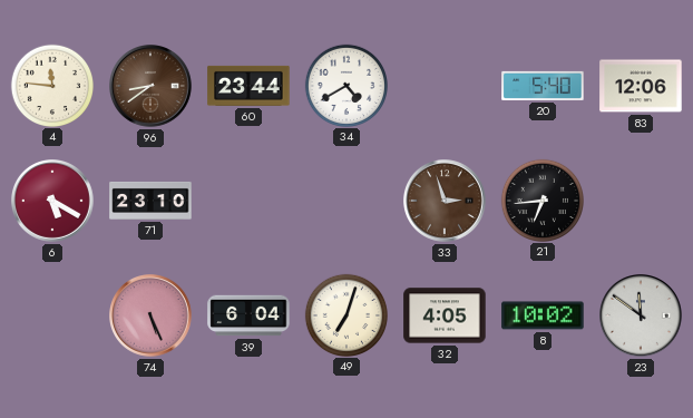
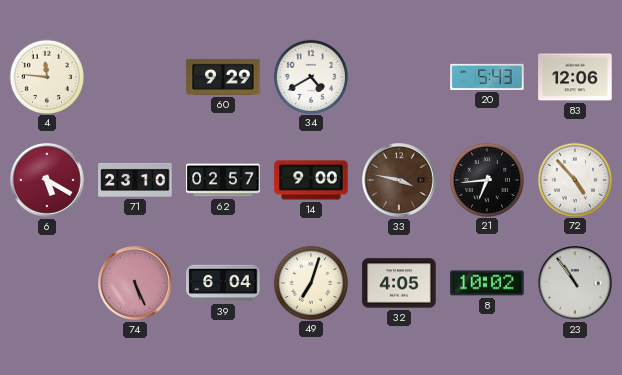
96: 8:39 -> none (152, 87)
60: 23:44 -> 9:29 (223, 77)
20: 5:40 -> 5:43 (487, 77)
62: none -> 02:57 (223, 180)
14: none -> 9:00 (311, 180)
33: 2:57 -> 3:47 (400, 181)
72: none -> 4:53 (574, 179)
23: 11:51 -> 10:54 (576, 284)
